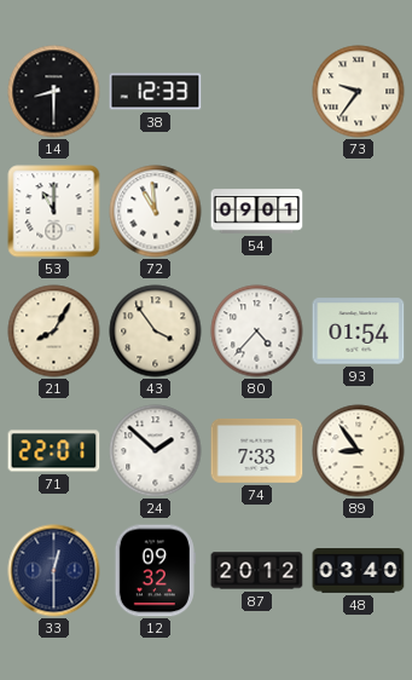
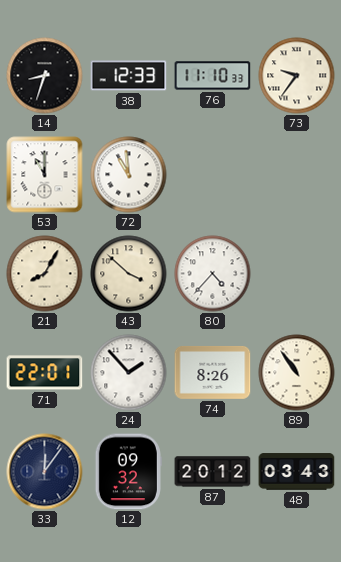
14: 8:30 -> 8:33 (45, 76)
76: none -> 11:10 (213, 76)
54: 09:01 -> none (257, 212)
43: 3:54 -> 3:52 (129, 274)
93: 01:54 -> none (359, 332)
24: 1:52 -> 1:53 (129, 373)
74: 7:33 -> 8:26 (213, 372)
89: 8:54 -> 10:54 (297, 373)
33: 12:30 -> 12:06 (45, 472)
48: 03:40 -> 03:43 (297, 472)
